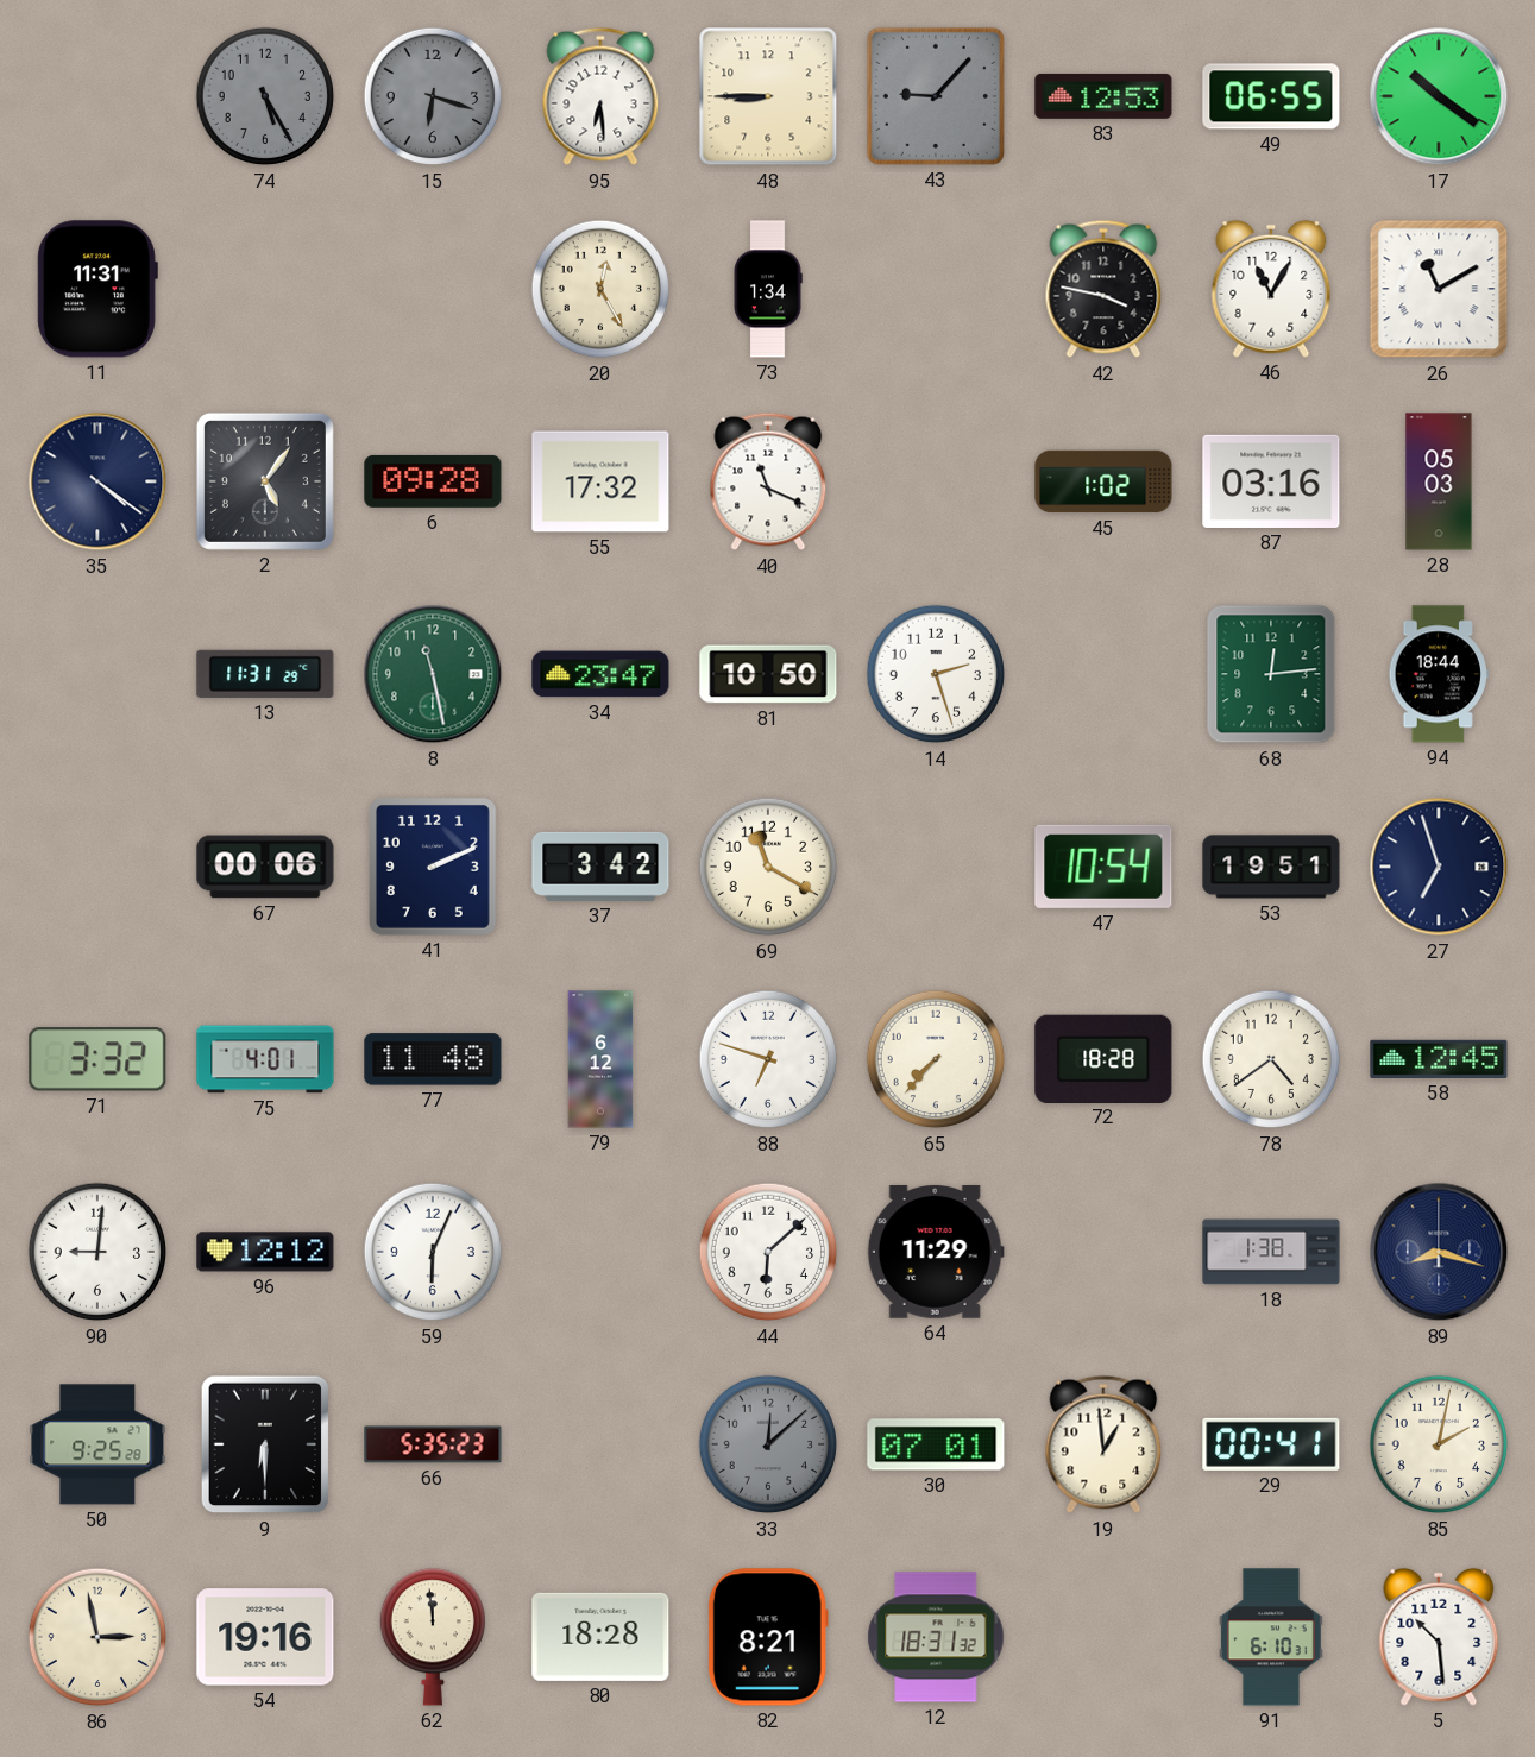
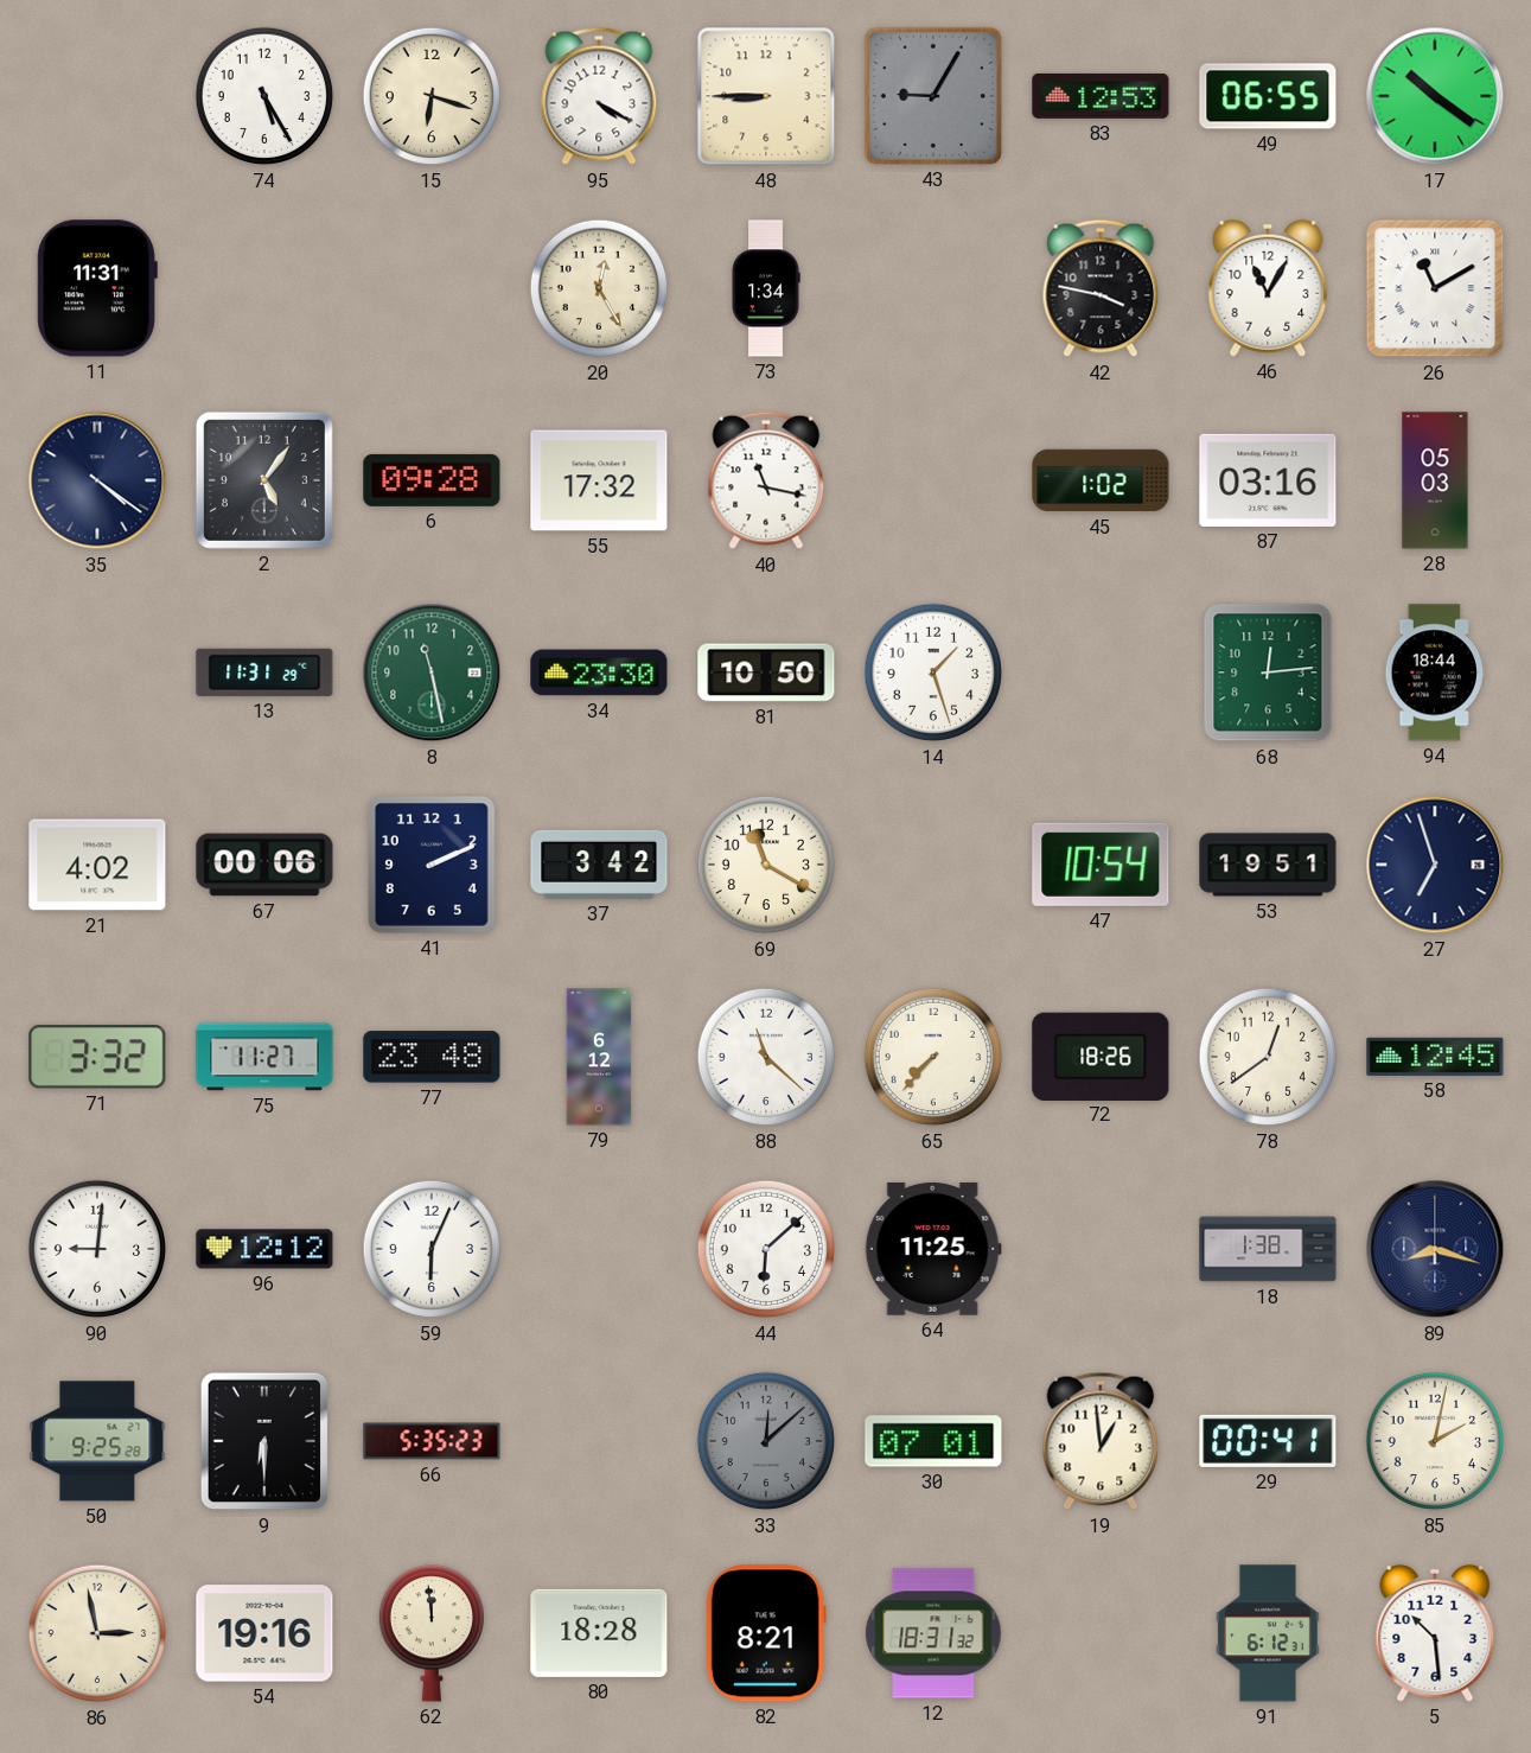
74 dial: grey -> white (264, 96)
15 dial: grey -> cream (432, 96)
95: 6:29 -> 4:20 (599, 96)
43: 9:07 -> 9:05 (933, 96)
40: 11:19 -> 11:17 (766, 480)
34: 23:47 -> 23:30 (599, 672)
14: 2:27 -> 1:27 (933, 672)
21: none -> 4:02 (97, 865)
75: 4:01 -> 11:27 (264, 1057)
77: 11:48 -> 23:48 (432, 1057)
88: 6:48 -> 11:22 (766, 1057)
72: 18:28 -> 18:26 (1101, 1056)
78: 4:39 -> 12:39 (1268, 1057)
64: 11:29 -> 11:25 (933, 1249)
91: 6:10 -> 6:12 (1268, 1633)
